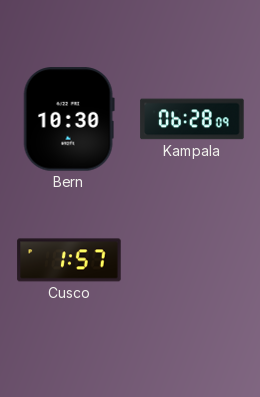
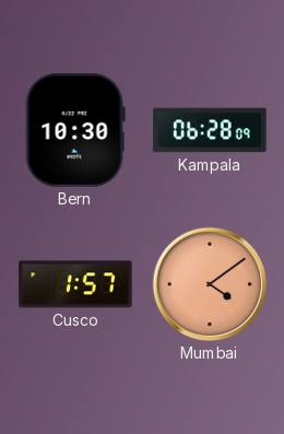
Mumbai: none -> 4:09 (210, 284)
